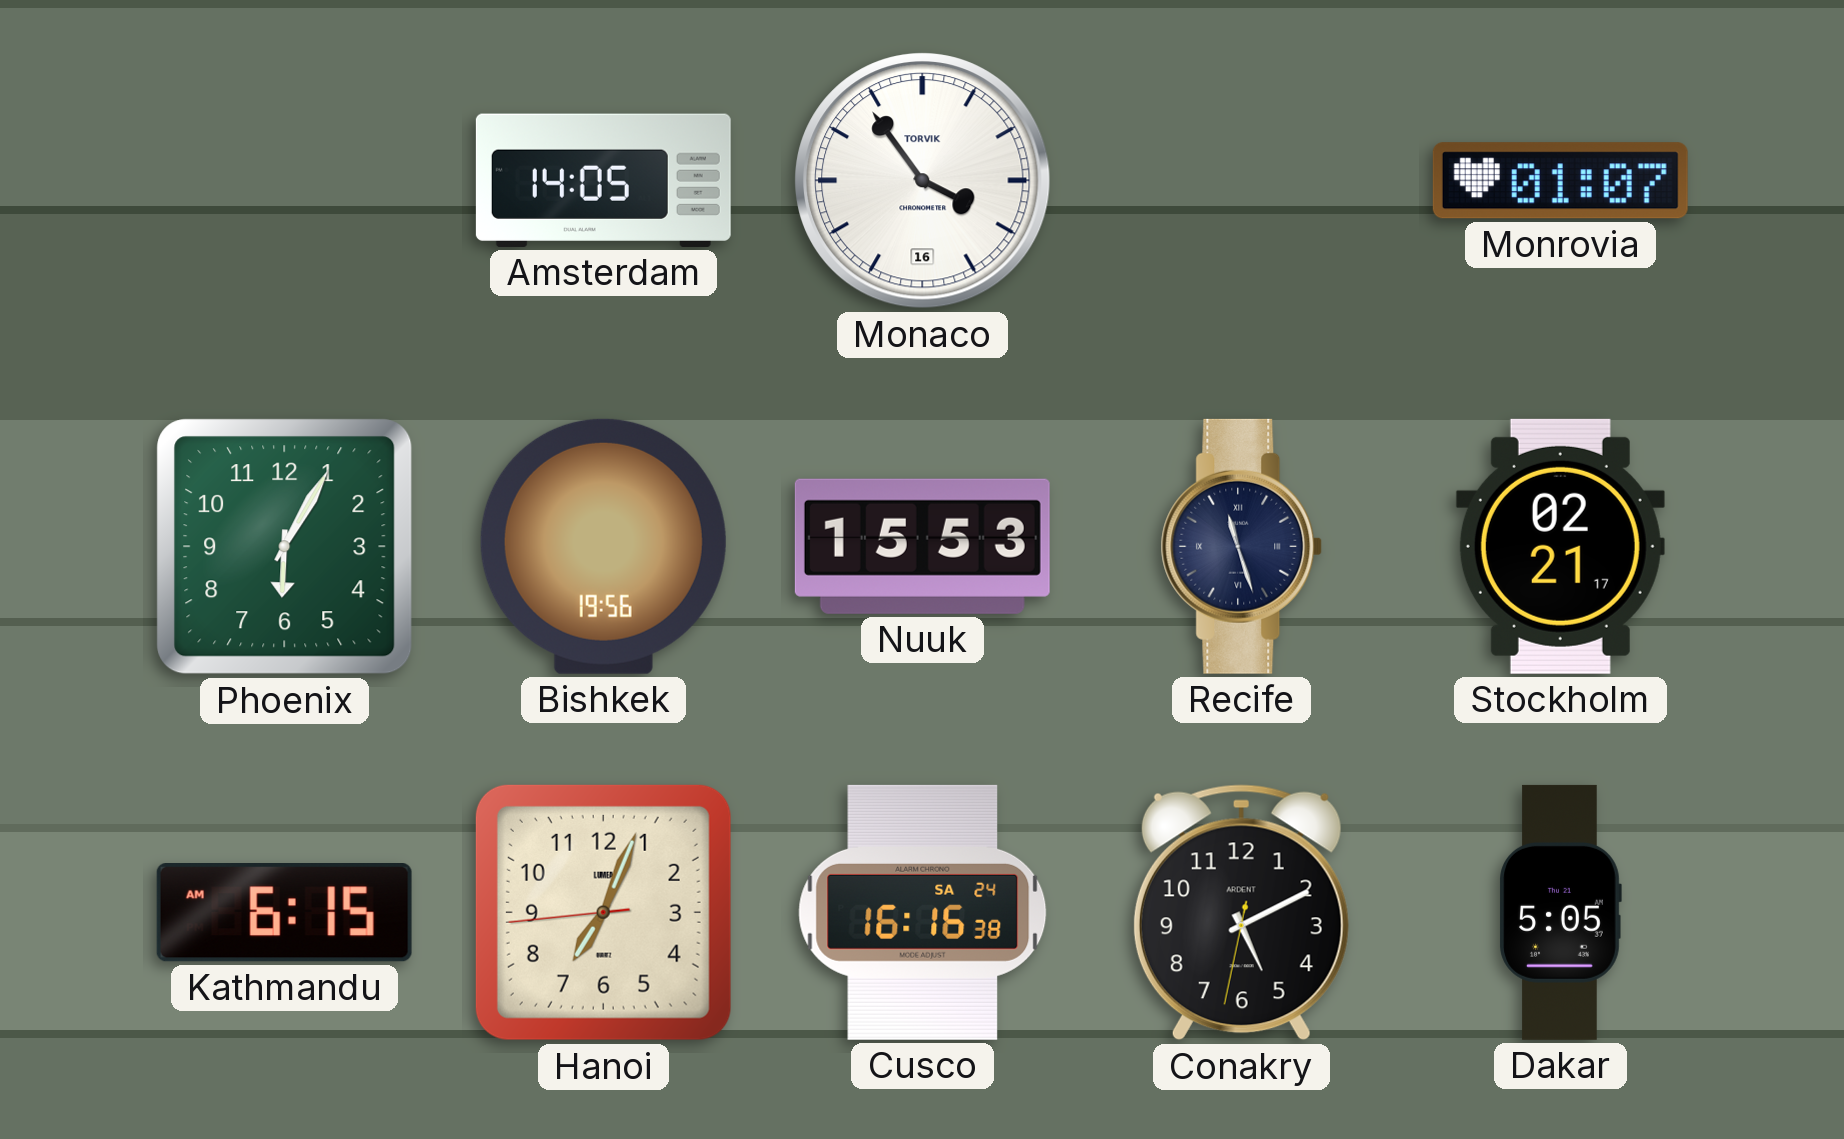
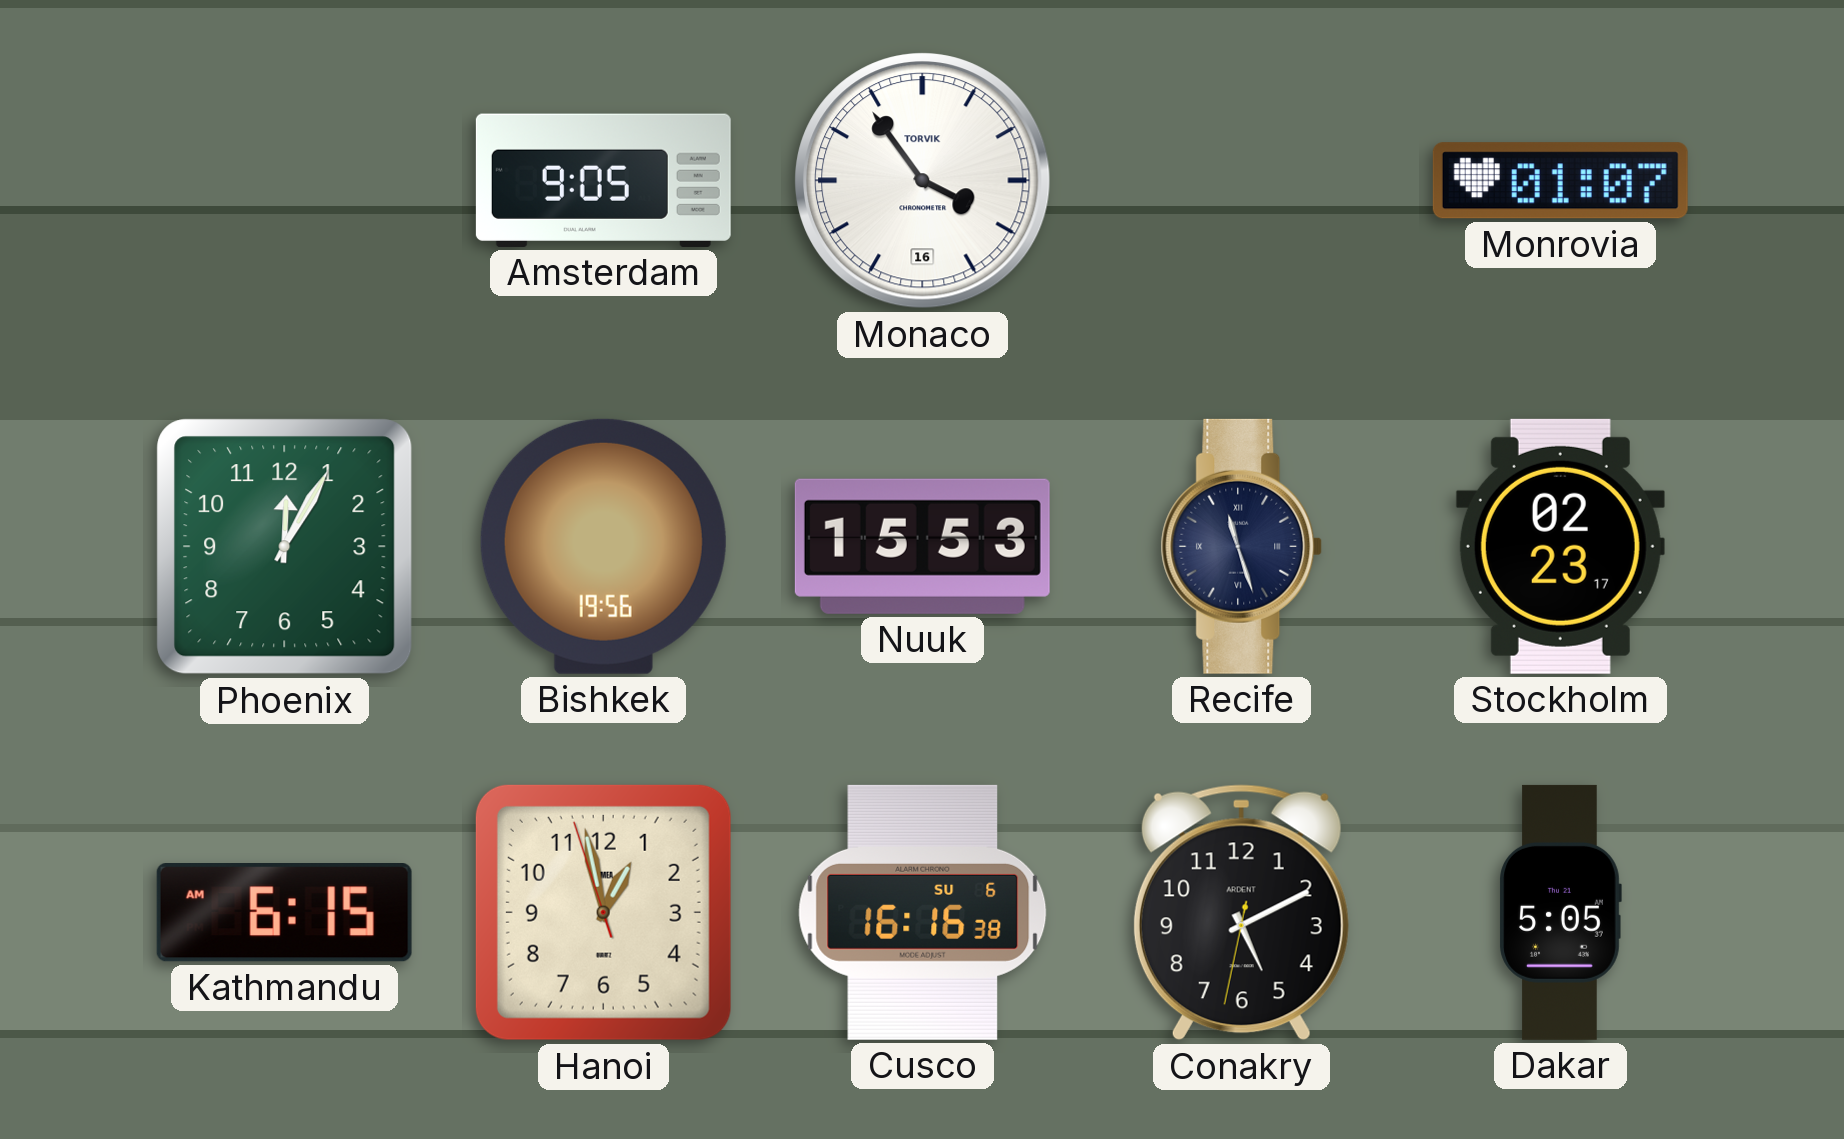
Amsterdam: 14:05 -> 9:05 (603, 180)
Phoenix: 6:05 -> 12:05 (285, 547)
Stockholm: 02:21 -> 02:23 (1560, 546)
Hanoi: 7:03 -> 12:57 (603, 912)
Cusco date: SA 24 -> SU 6 (923, 912)
